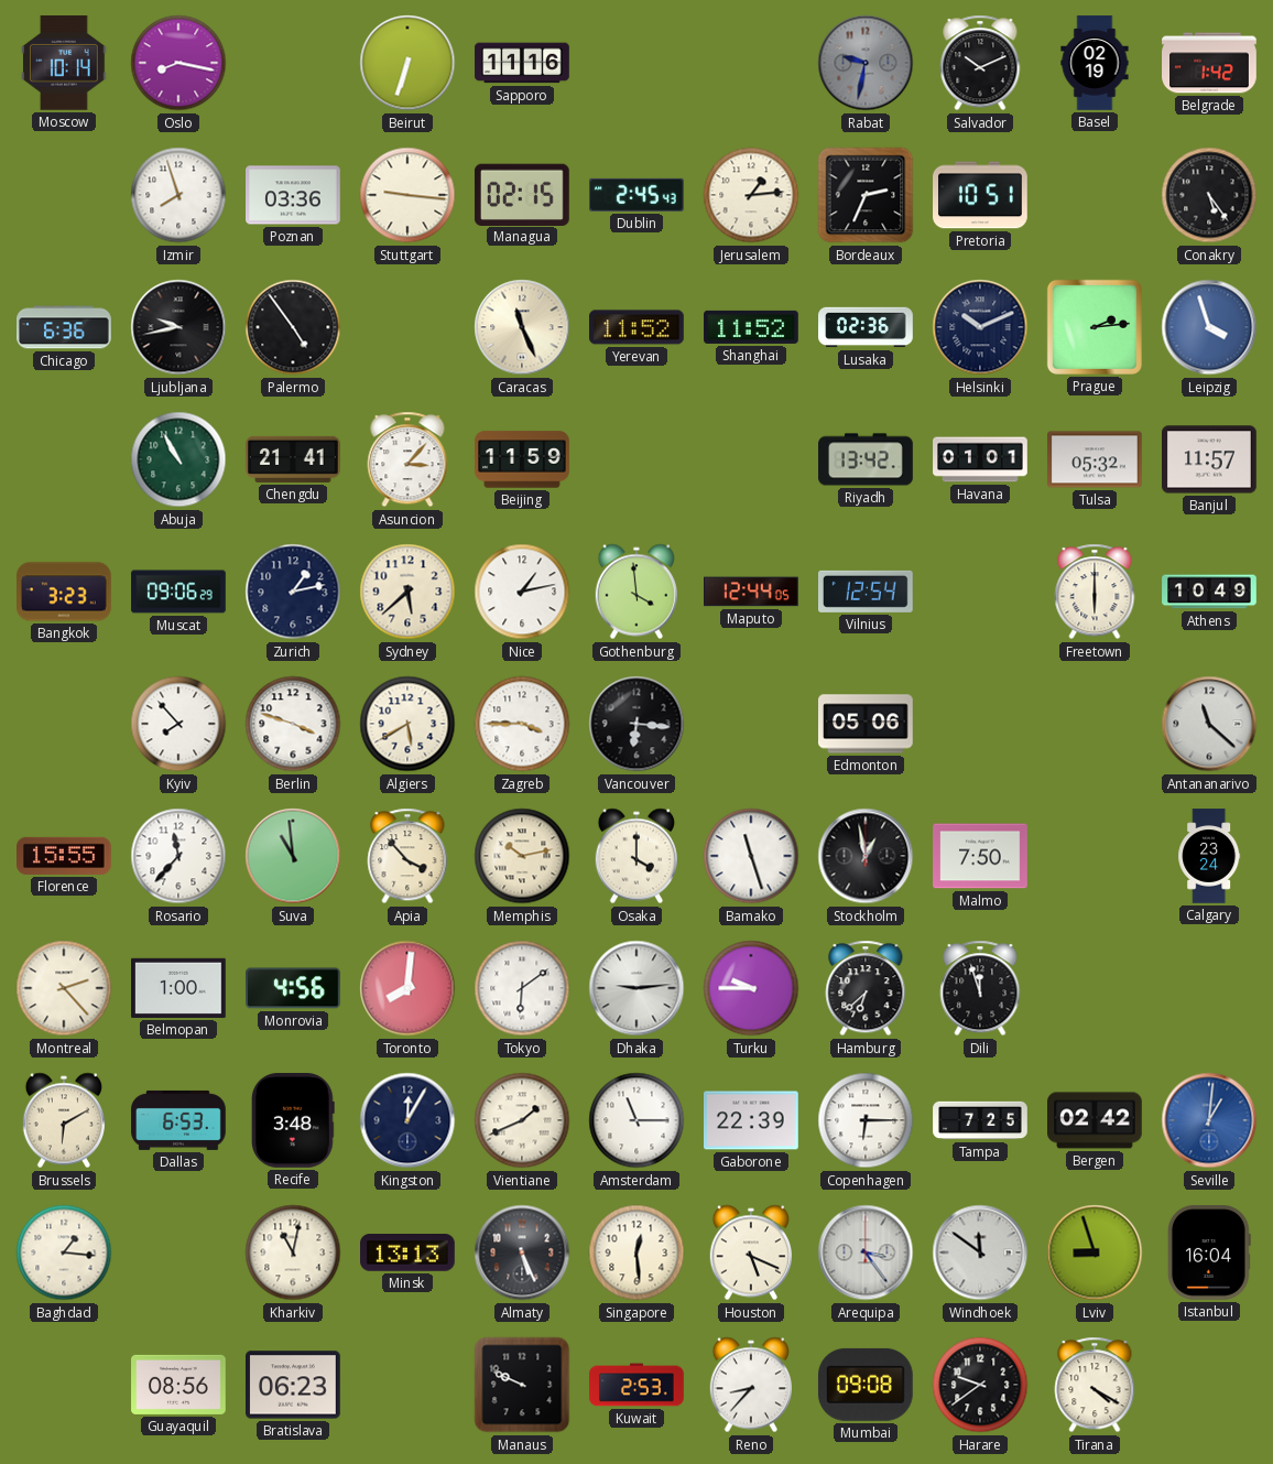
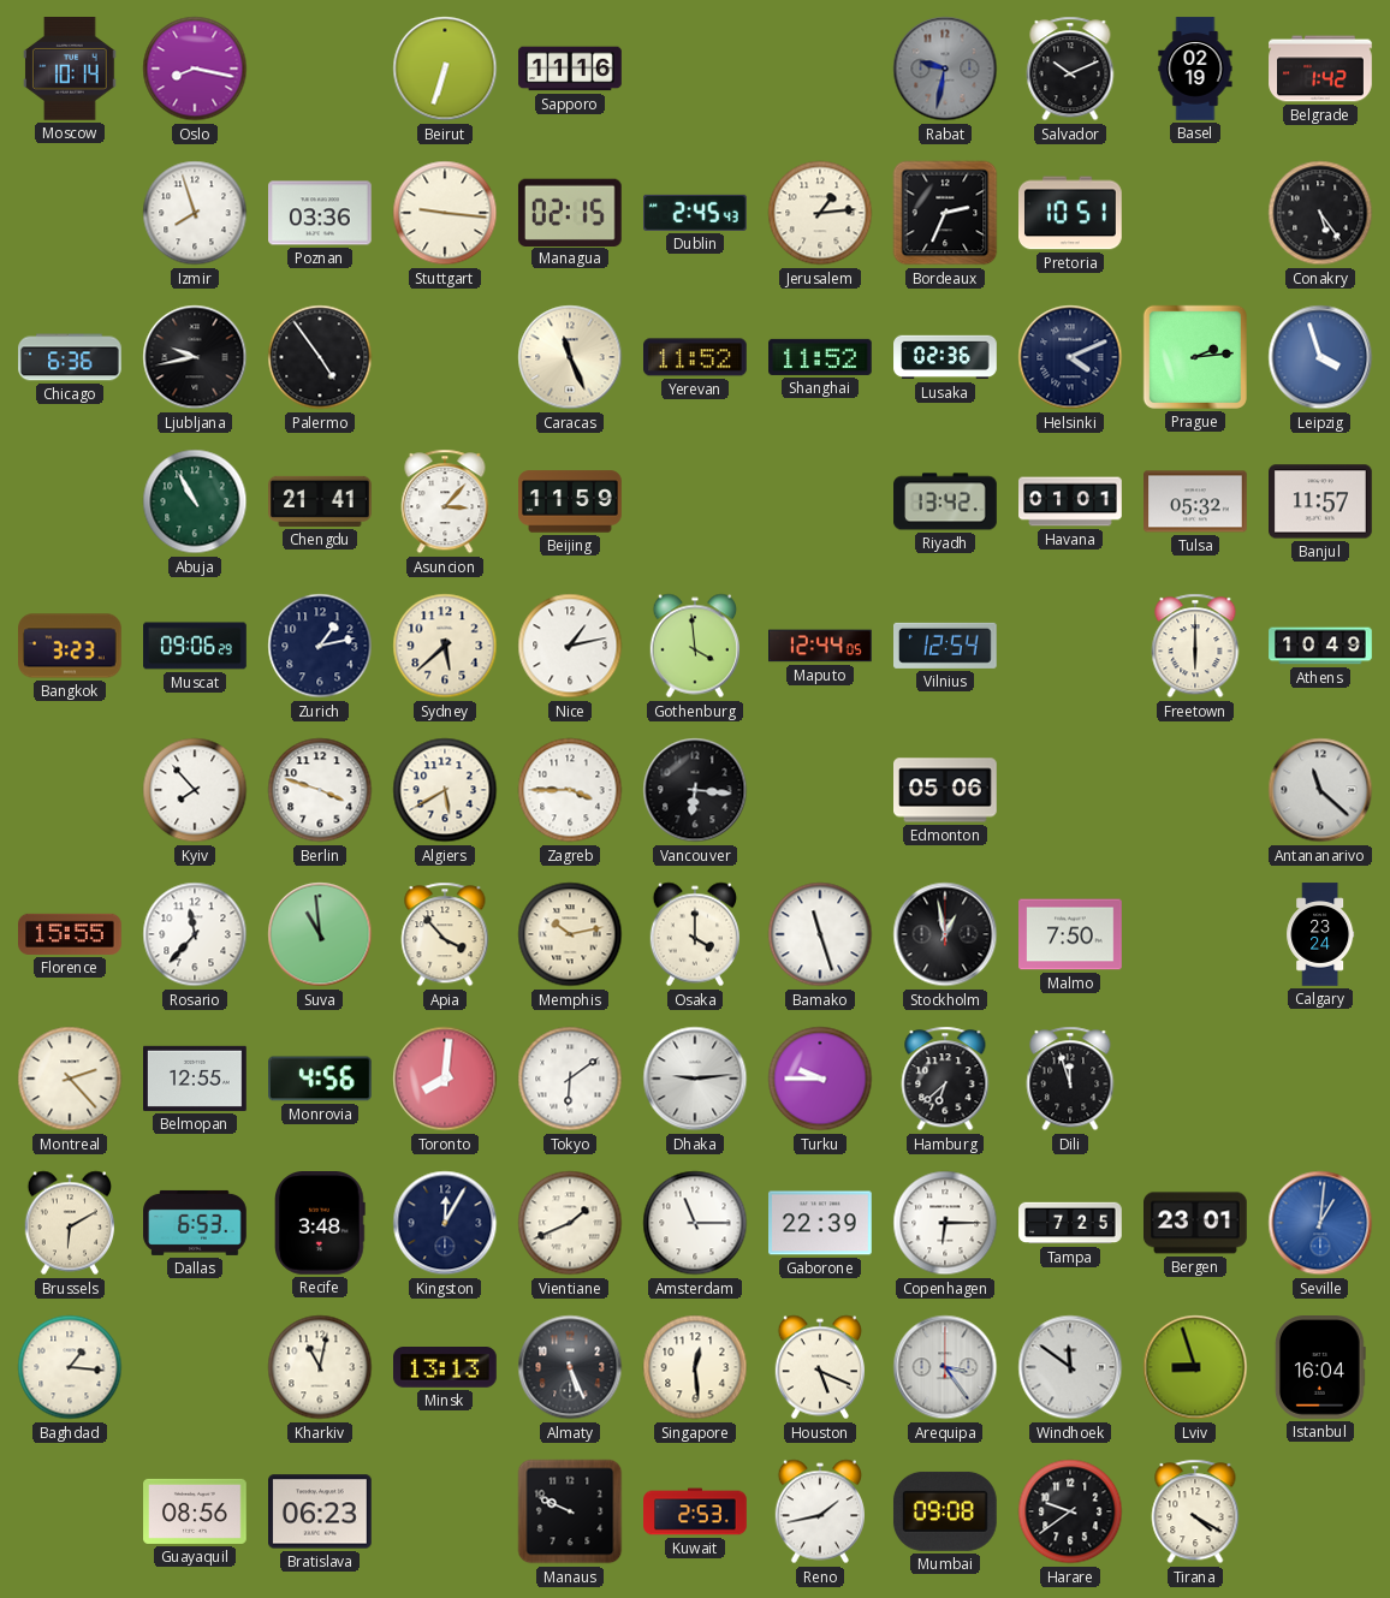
Helsinki: 10:11 -> 4:11 (1070, 357)
Belmopan: 1:00 -> 12:55 (195, 1079)
Bergen: 02:42 -> 23:01 (1196, 1223)
Reno: 8:37 -> 1:43 (819, 1511)
